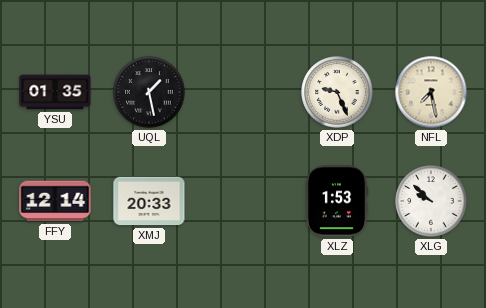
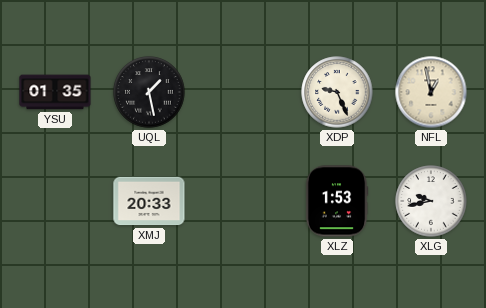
NFL: 7:28 -> 12:58 (431, 92)
FFY: 12:14 -> none (55, 201)
XLG: 9:52 -> 9:43 (431, 201)
